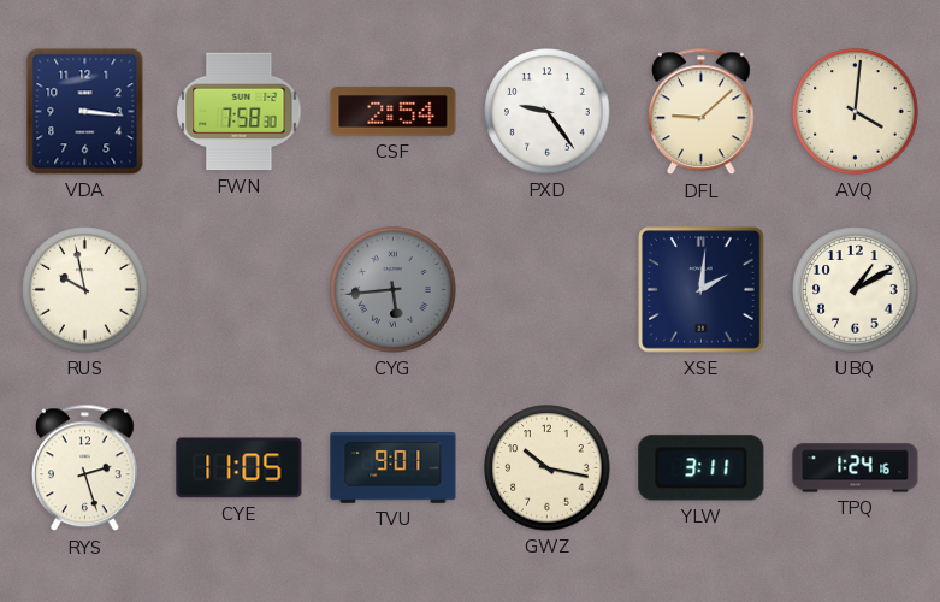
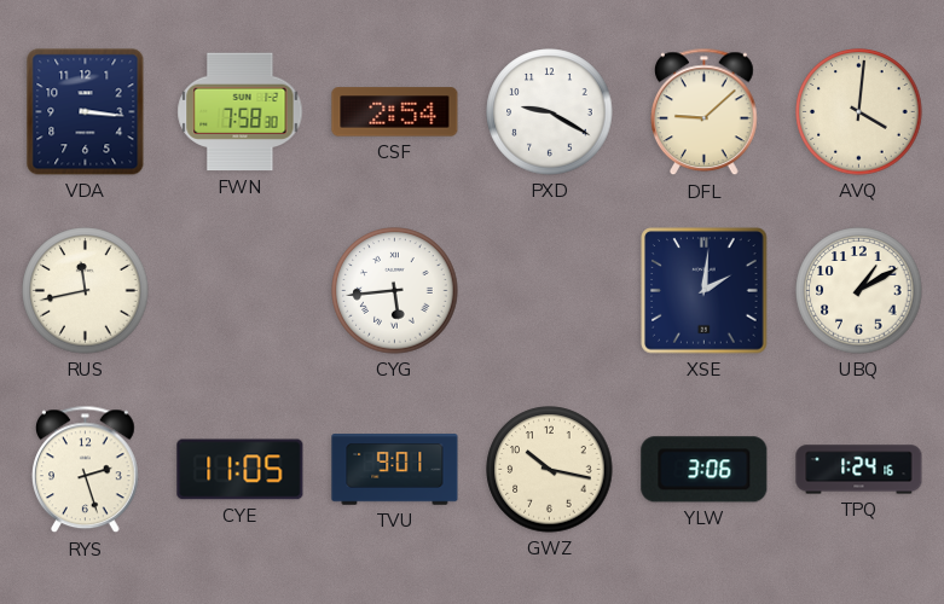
PXD: 9:24 -> 9:20 (550, 112)
RUS: 9:58 -> 11:43 (86, 291)
CYG dial: grey -> white (395, 291)
YLW: 3:11 -> 3:06 (705, 470)
